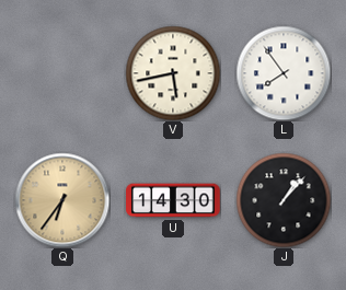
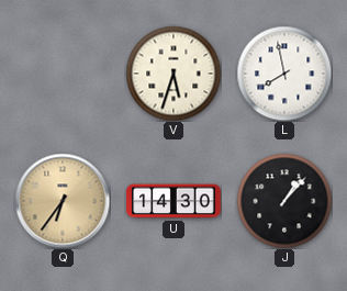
V: 5:43 -> 5:33 (173, 74)
L: 7:54 -> 7:58 (284, 74)
